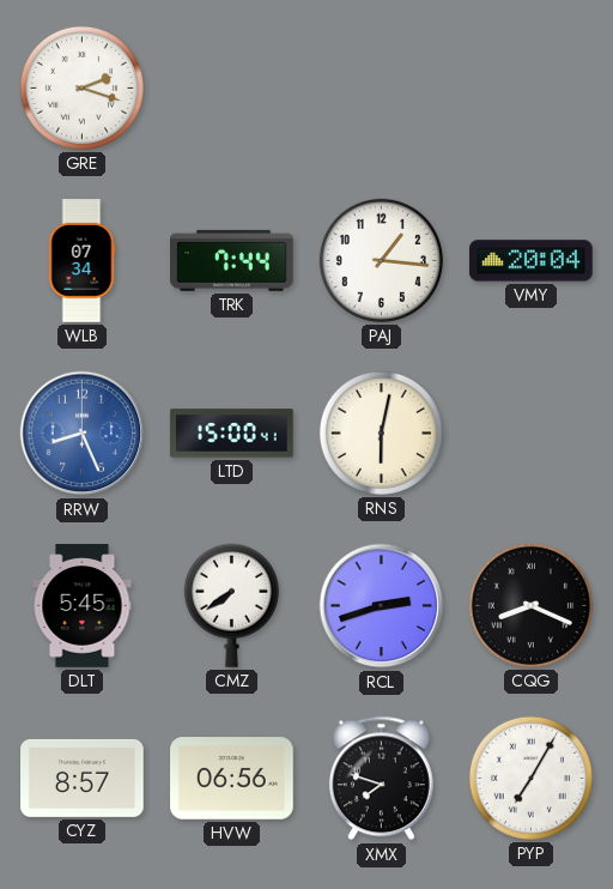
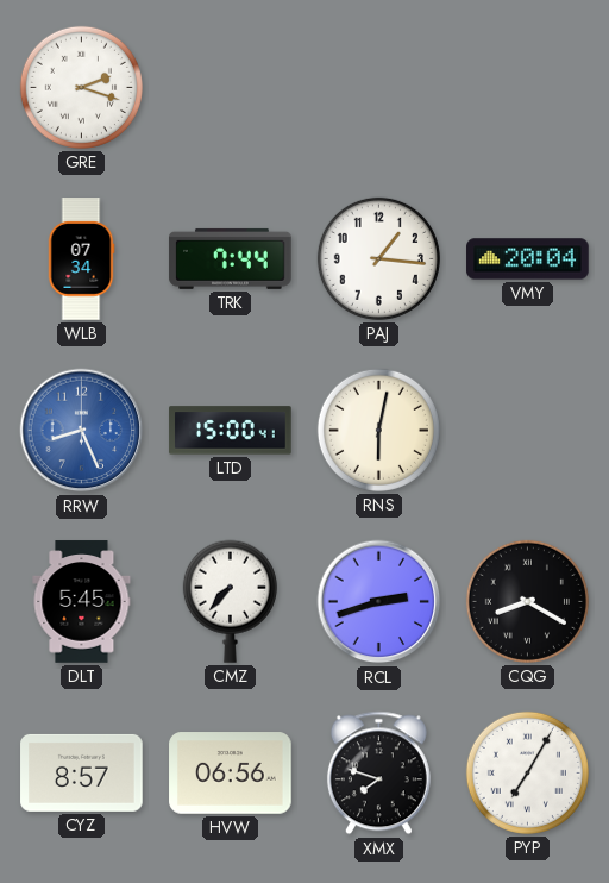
CMZ: 7:39 -> 7:37 (230, 601)
CQG: 8:19 -> 8:20 (527, 601)
